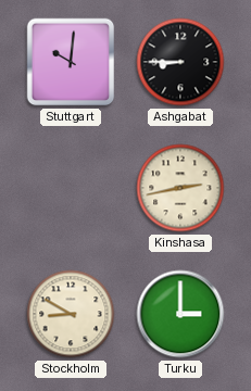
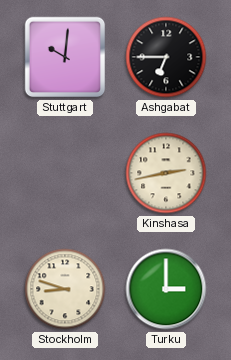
Ashgabat: 8:45 -> 6:45 (166, 57)
Stockholm: 8:50 -> 8:48 (65, 289)
